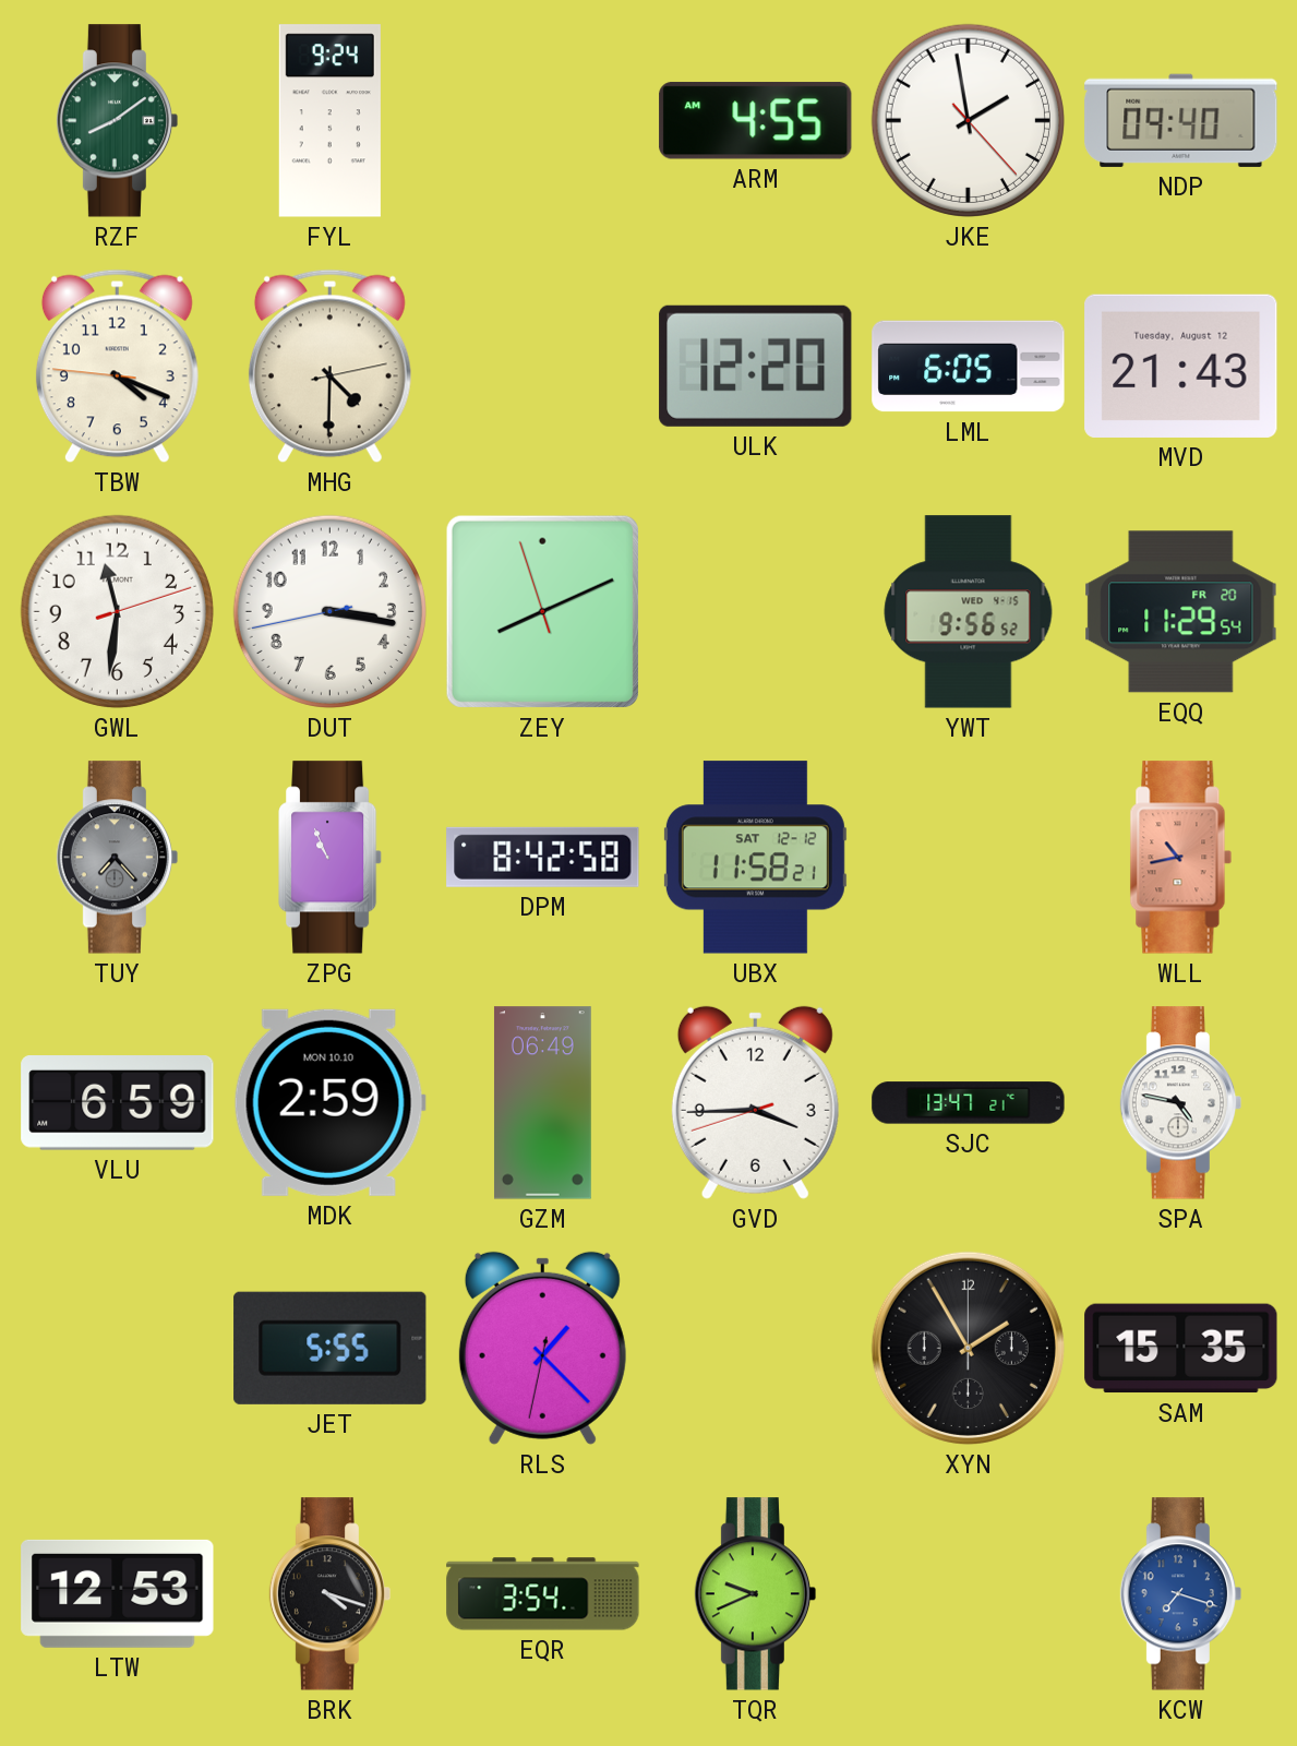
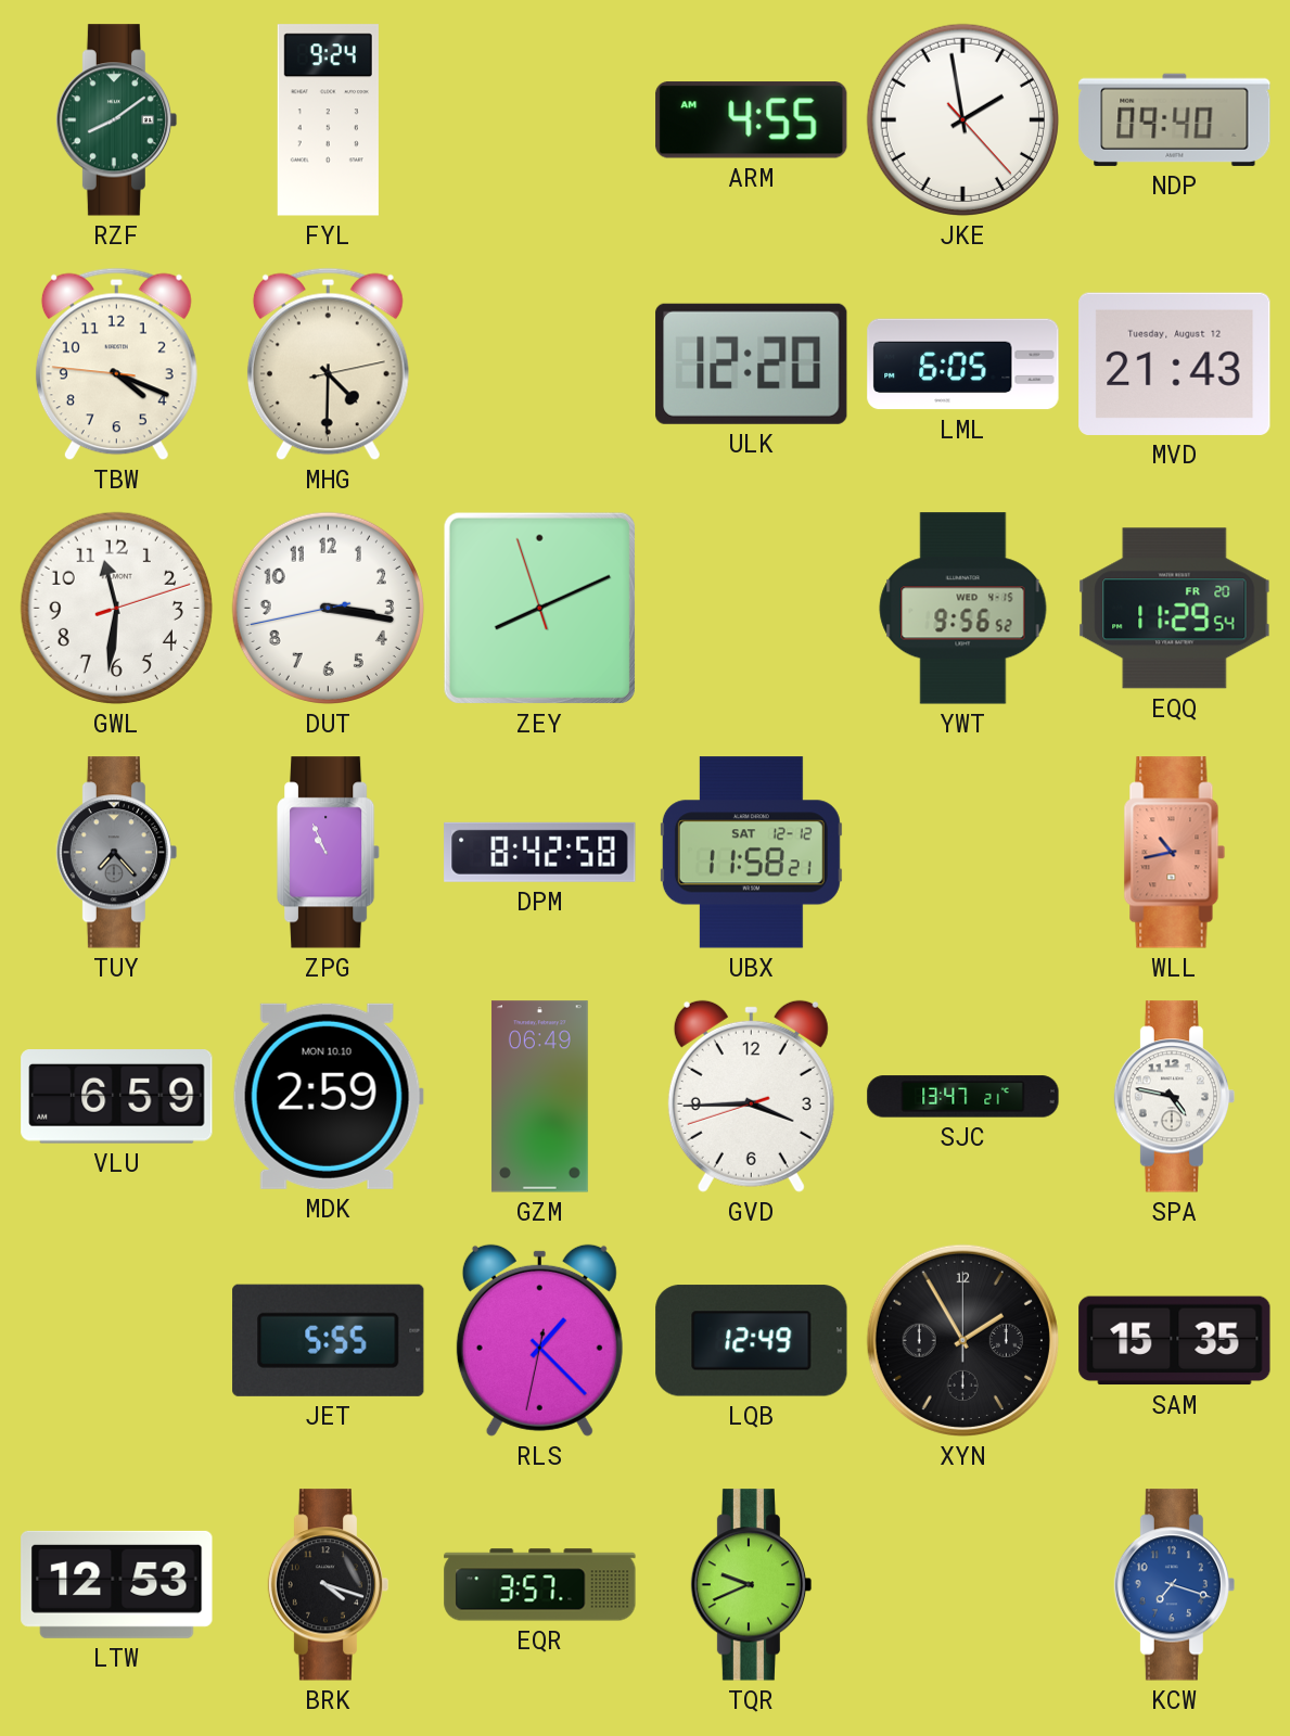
LQB: none -> 12:49 (752, 1341)
EQR: 3:54 -> 3:57 (540, 1585)
